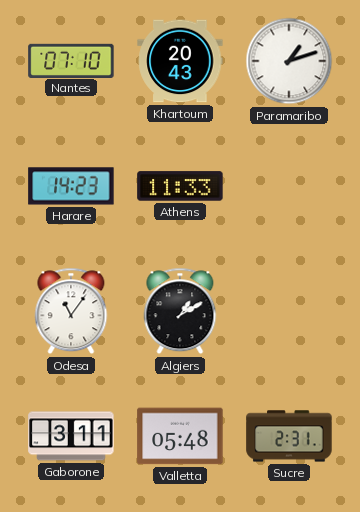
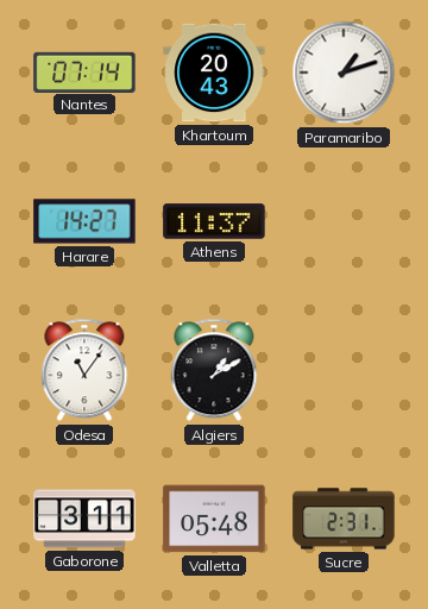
Nantes: 07:10 -> 07:14 (84, 71)
Harare: 14:23 -> 14:27 (84, 221)
Athens: 11:33 -> 11:37 (214, 221)
